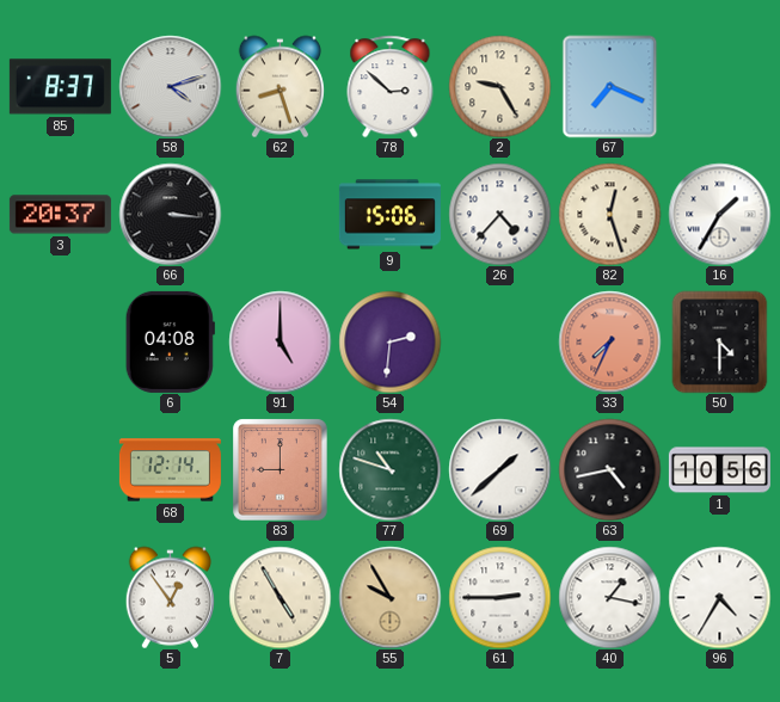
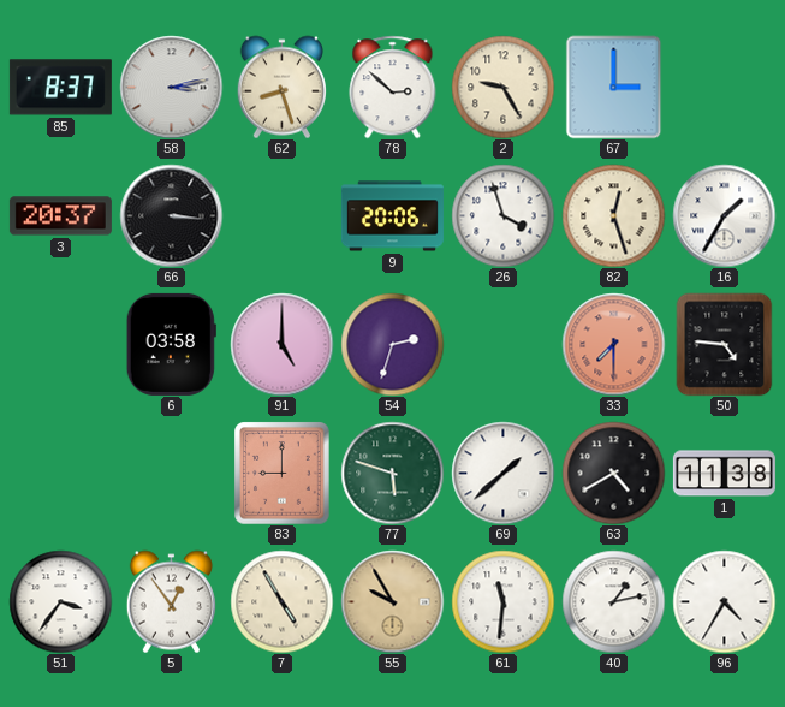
58: 4:12 -> 3:13 (171, 87)
67: 7:19 -> 3:00 (614, 87)
9: 15:06 -> 20:06 (392, 216)
26: 4:37 -> 3:57 (502, 215)
6: 04:08 -> 03:58 (171, 344)
54: 2:31 -> 2:33 (392, 344)
33: 7:34 -> 7:30 (613, 344)
50: 4:30 -> 4:46 (725, 344)
68: 12:14 -> none (170, 470)
77: 10:48 -> 5:48 (392, 473)
63: 4:43 -> 4:40 (613, 473)
1: 10:56 -> 11:38 (724, 474)
51: none -> 3:36 (60, 601)
61: 2:45 -> 11:31 (502, 601)
40: 1:17 -> 1:13 (613, 601)
